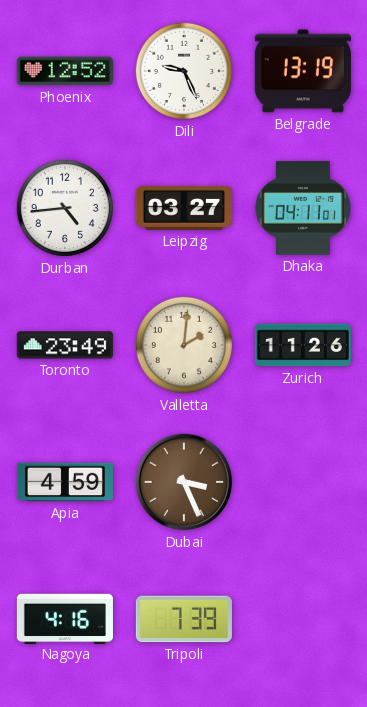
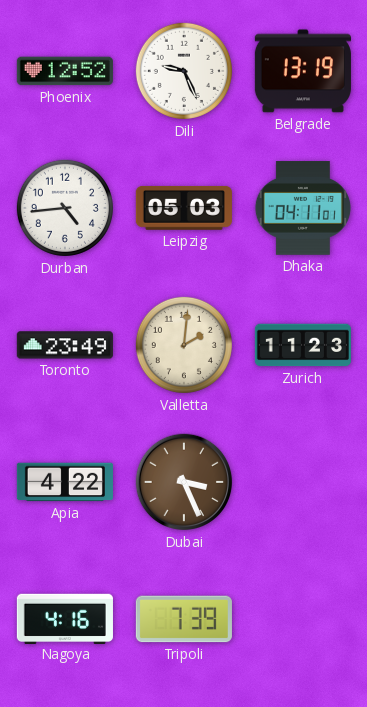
Leipzig: 03:27 -> 05:03 (184, 208)
Zurich: 11:26 -> 11:23 (303, 345)
Apia: 4:59 -> 4:22 (65, 482)
